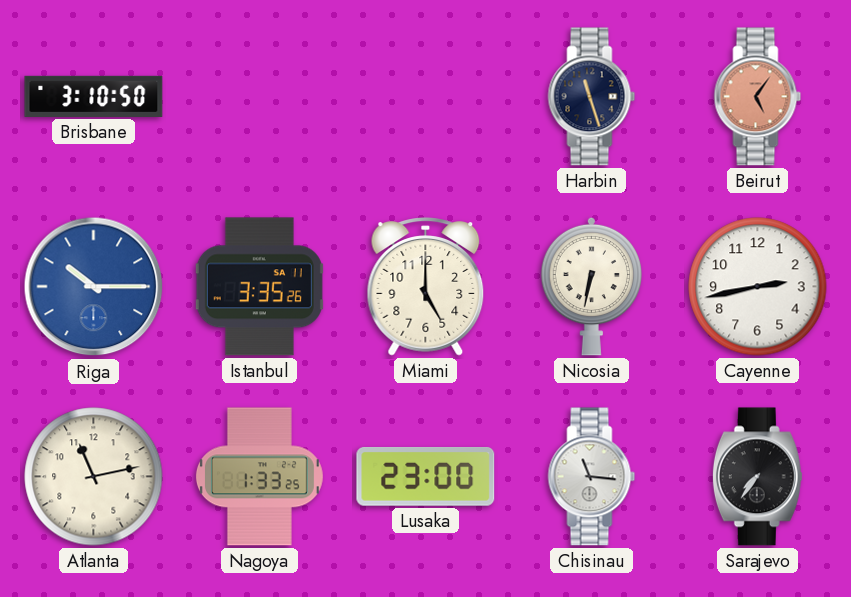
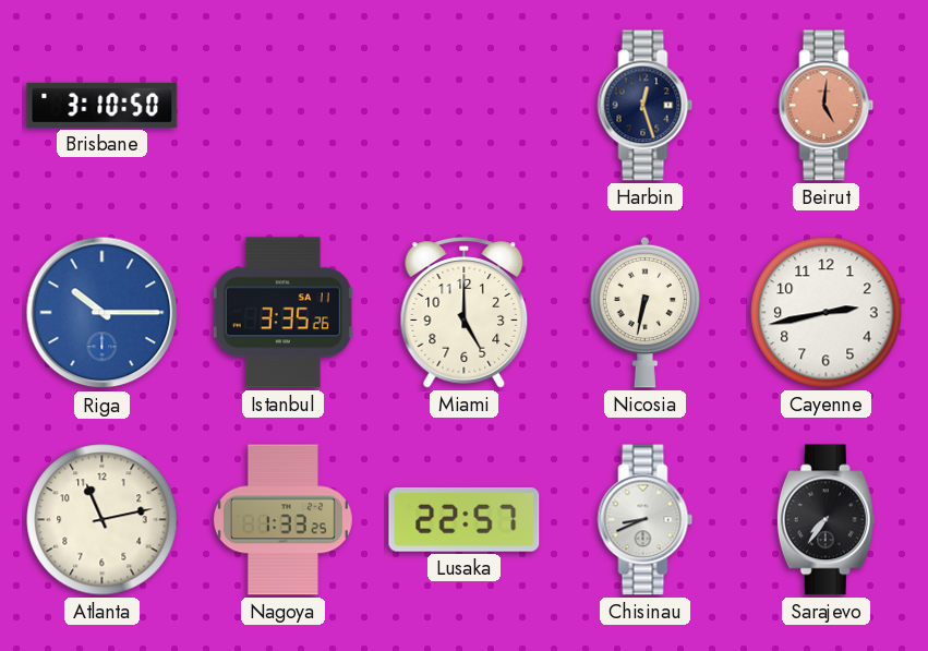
Harbin: 11:27 -> 12:27 (646, 106)
Beirut: 5:06 -> 5:01 (827, 106)
Lusaka: 23:00 -> 22:57 (465, 519)
Chisinau: 11:16 -> 8:41 (646, 520)
